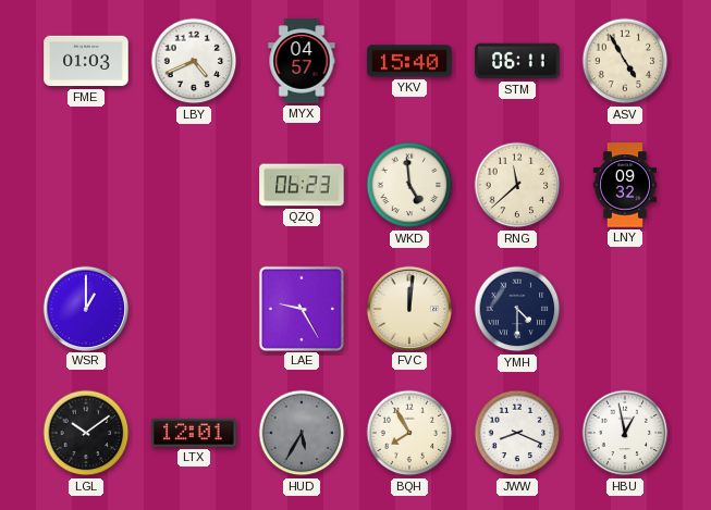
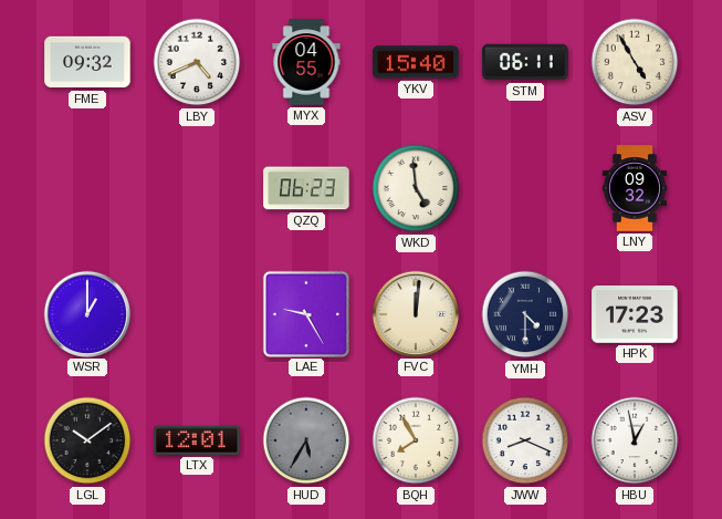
FME: 01:03 -> 09:32 (87, 62)
MYX: 04:57 -> 04:55 (306, 62)
RNG: 11:38 -> none (517, 185)
HPK: none -> 17:23 (635, 315)
